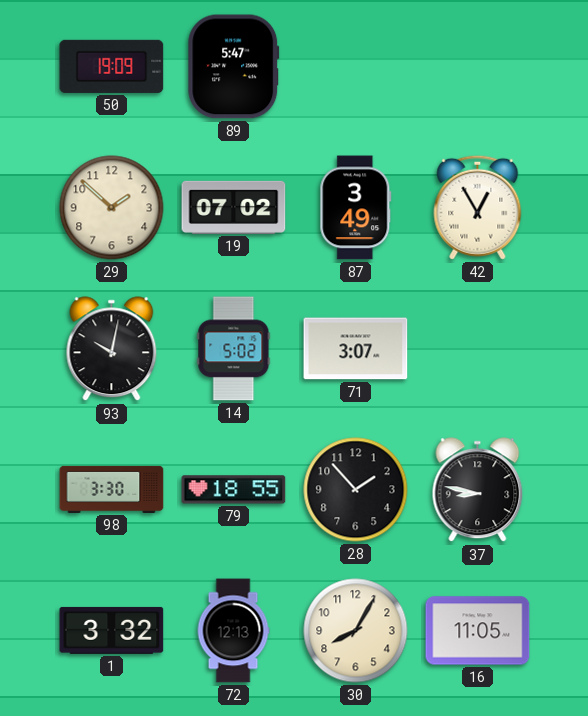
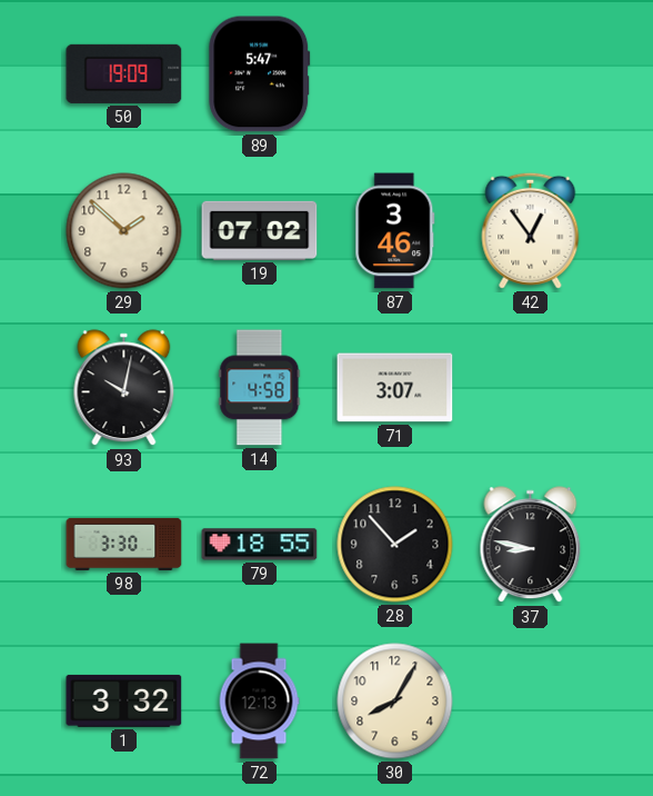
87: 3:49 -> 3:46 (395, 231)
42: 12:55 -> 12:54 (531, 230)
14: 5:02 -> 4:58 (260, 388)
16: 11:05 -> none (478, 631)
